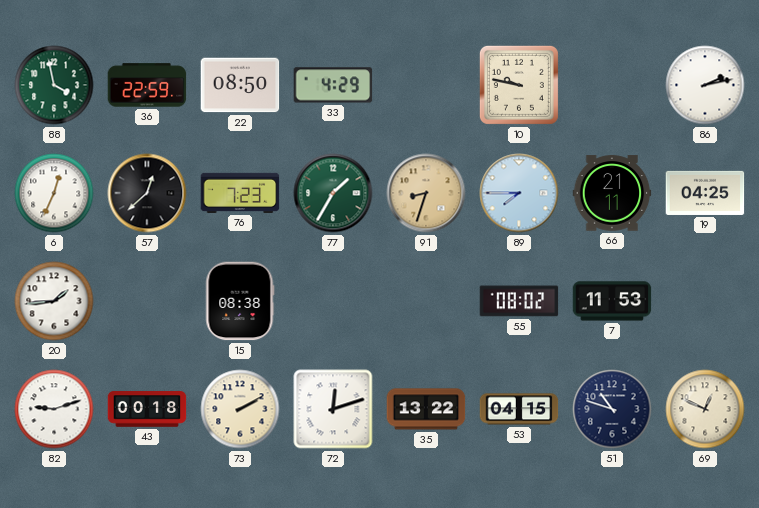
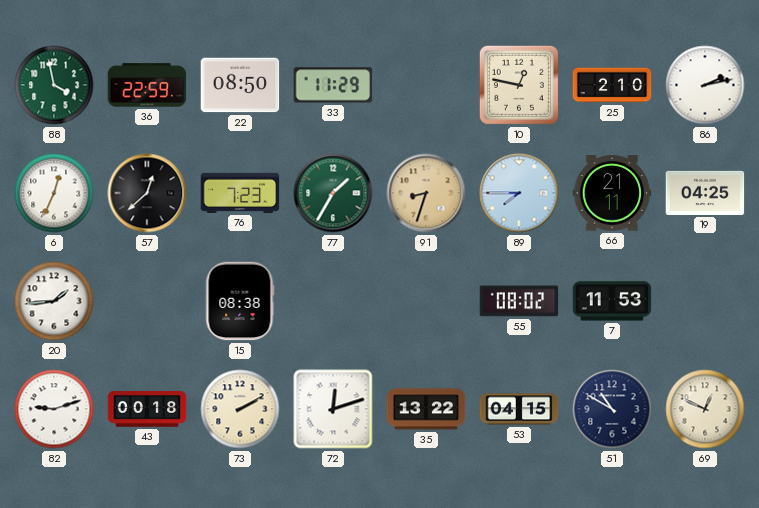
33: 4:29 -> 11:29 (333, 85)
10: 9:47 -> 12:47 (519, 85)
25: none -> 2:10 (612, 85)
51: 10:48 -> 10:50 (612, 409)
